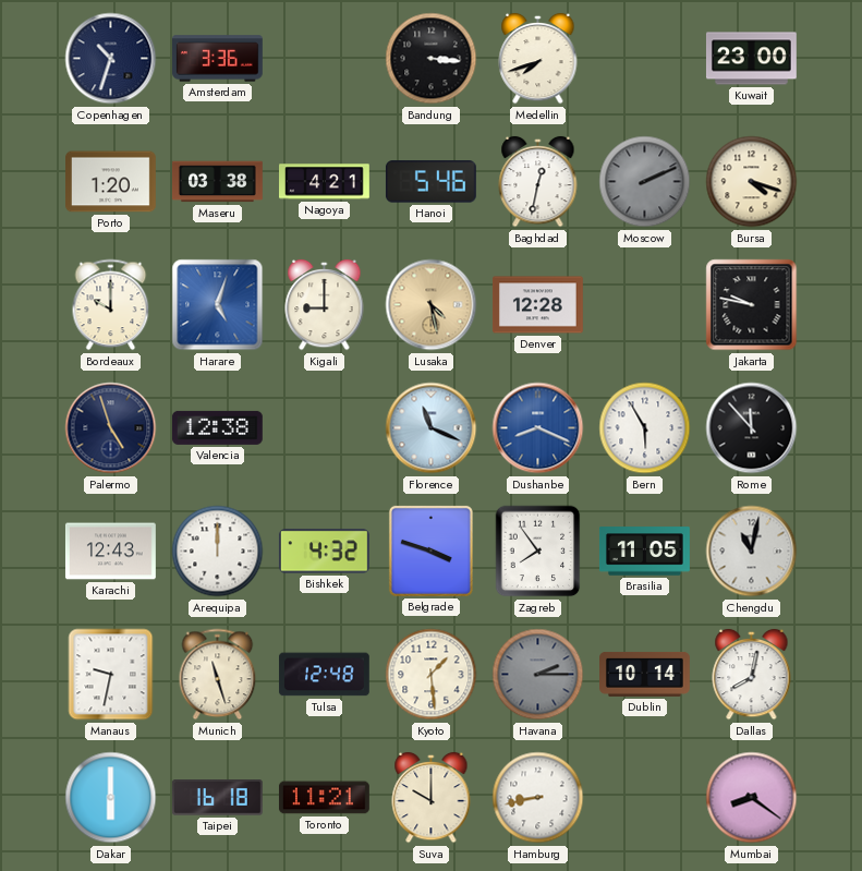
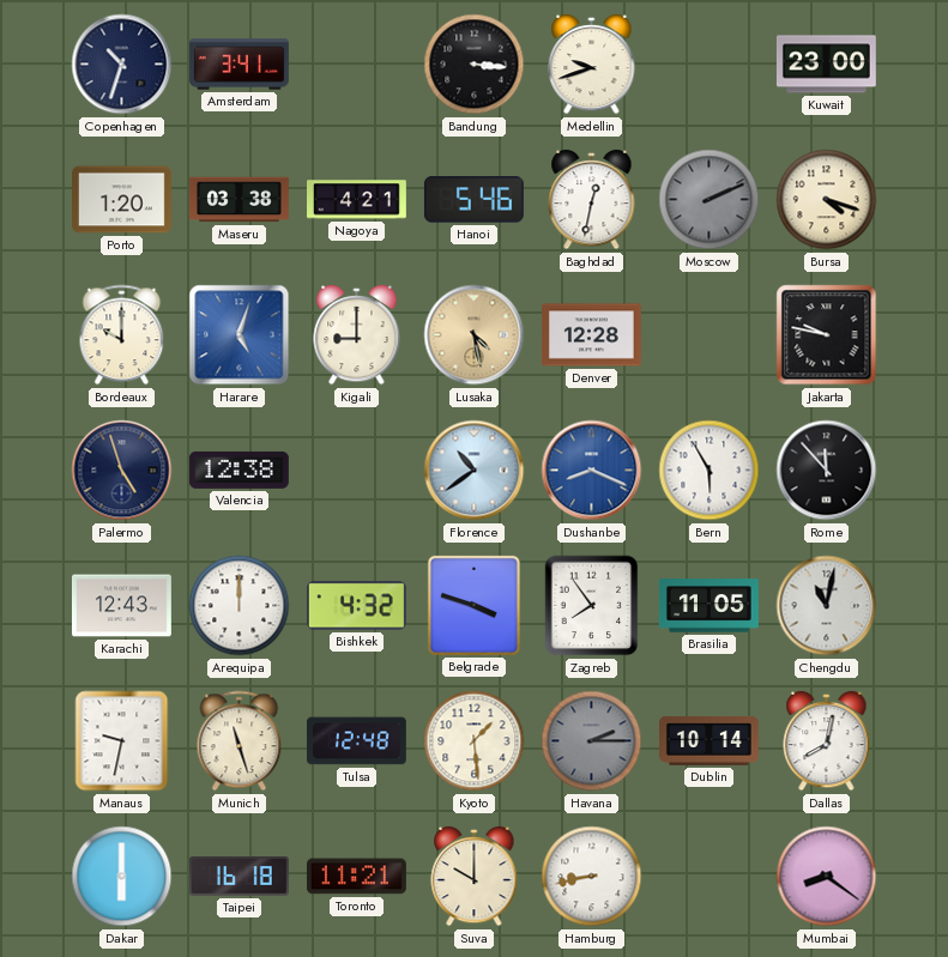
Amsterdam: 3:36 -> 3:41 (240, 65)
Medellin: 7:42 -> 9:42 (592, 65)
Florence: 11:19 -> 10:39 (475, 471)
